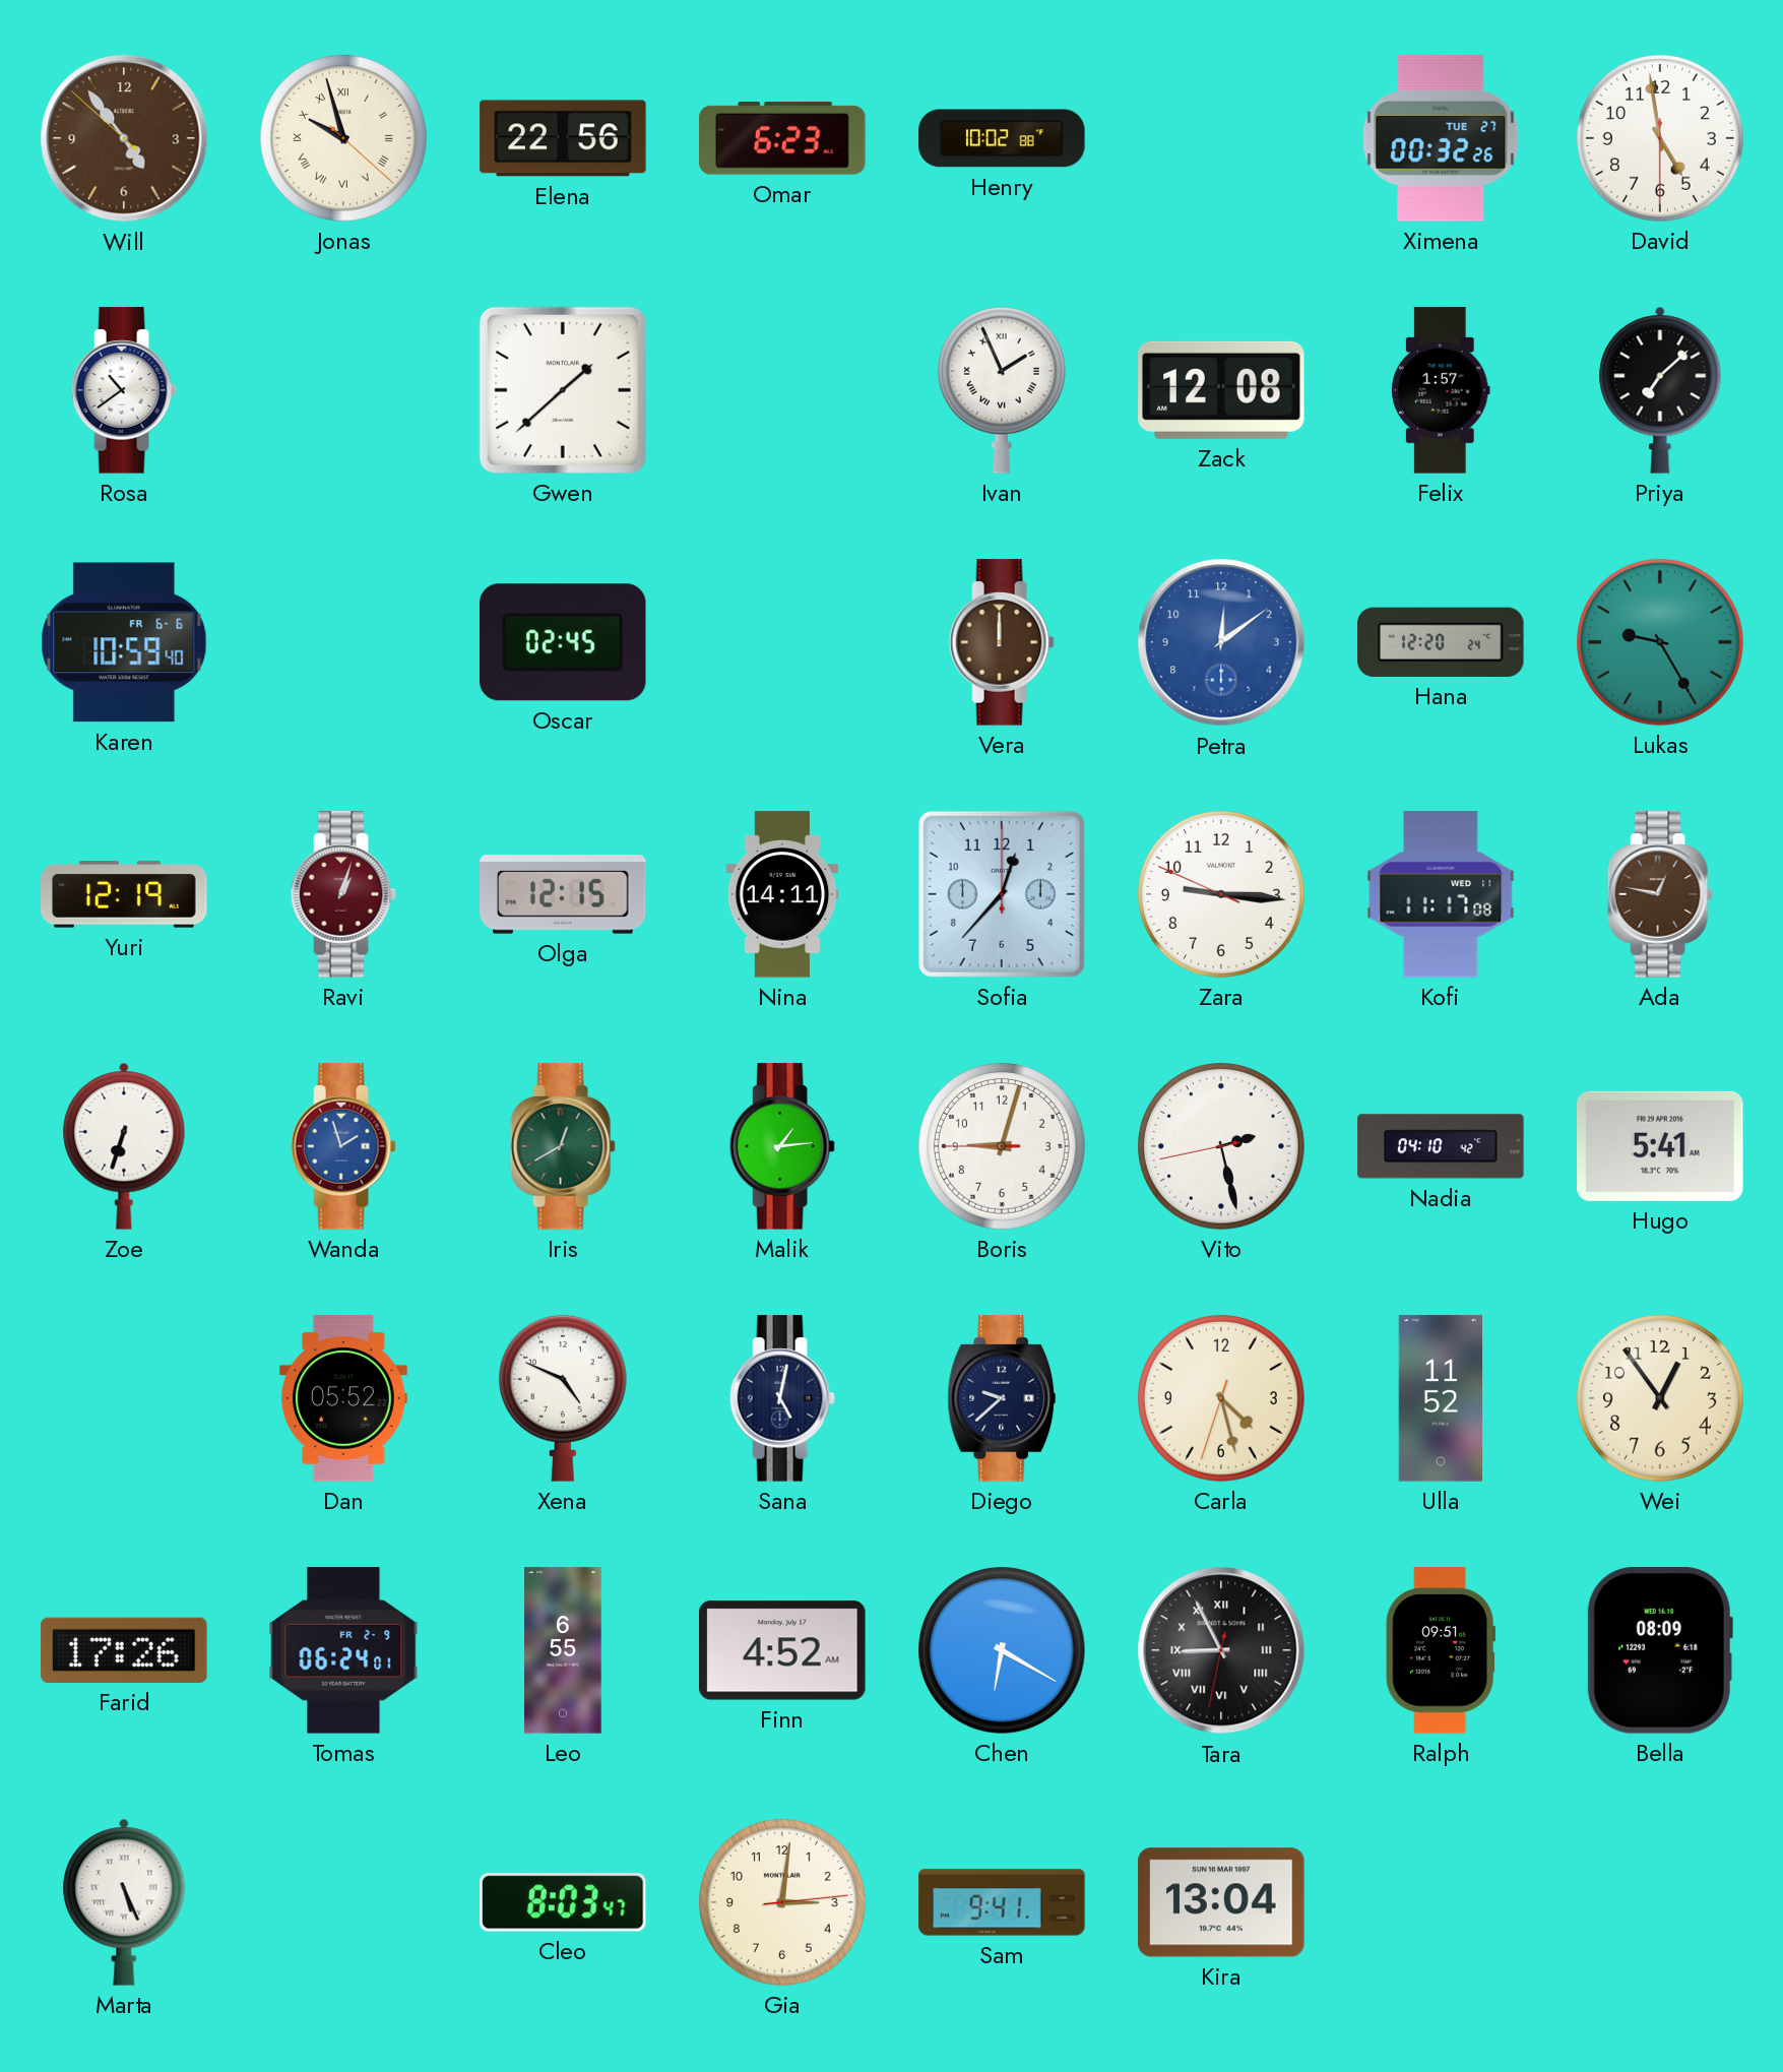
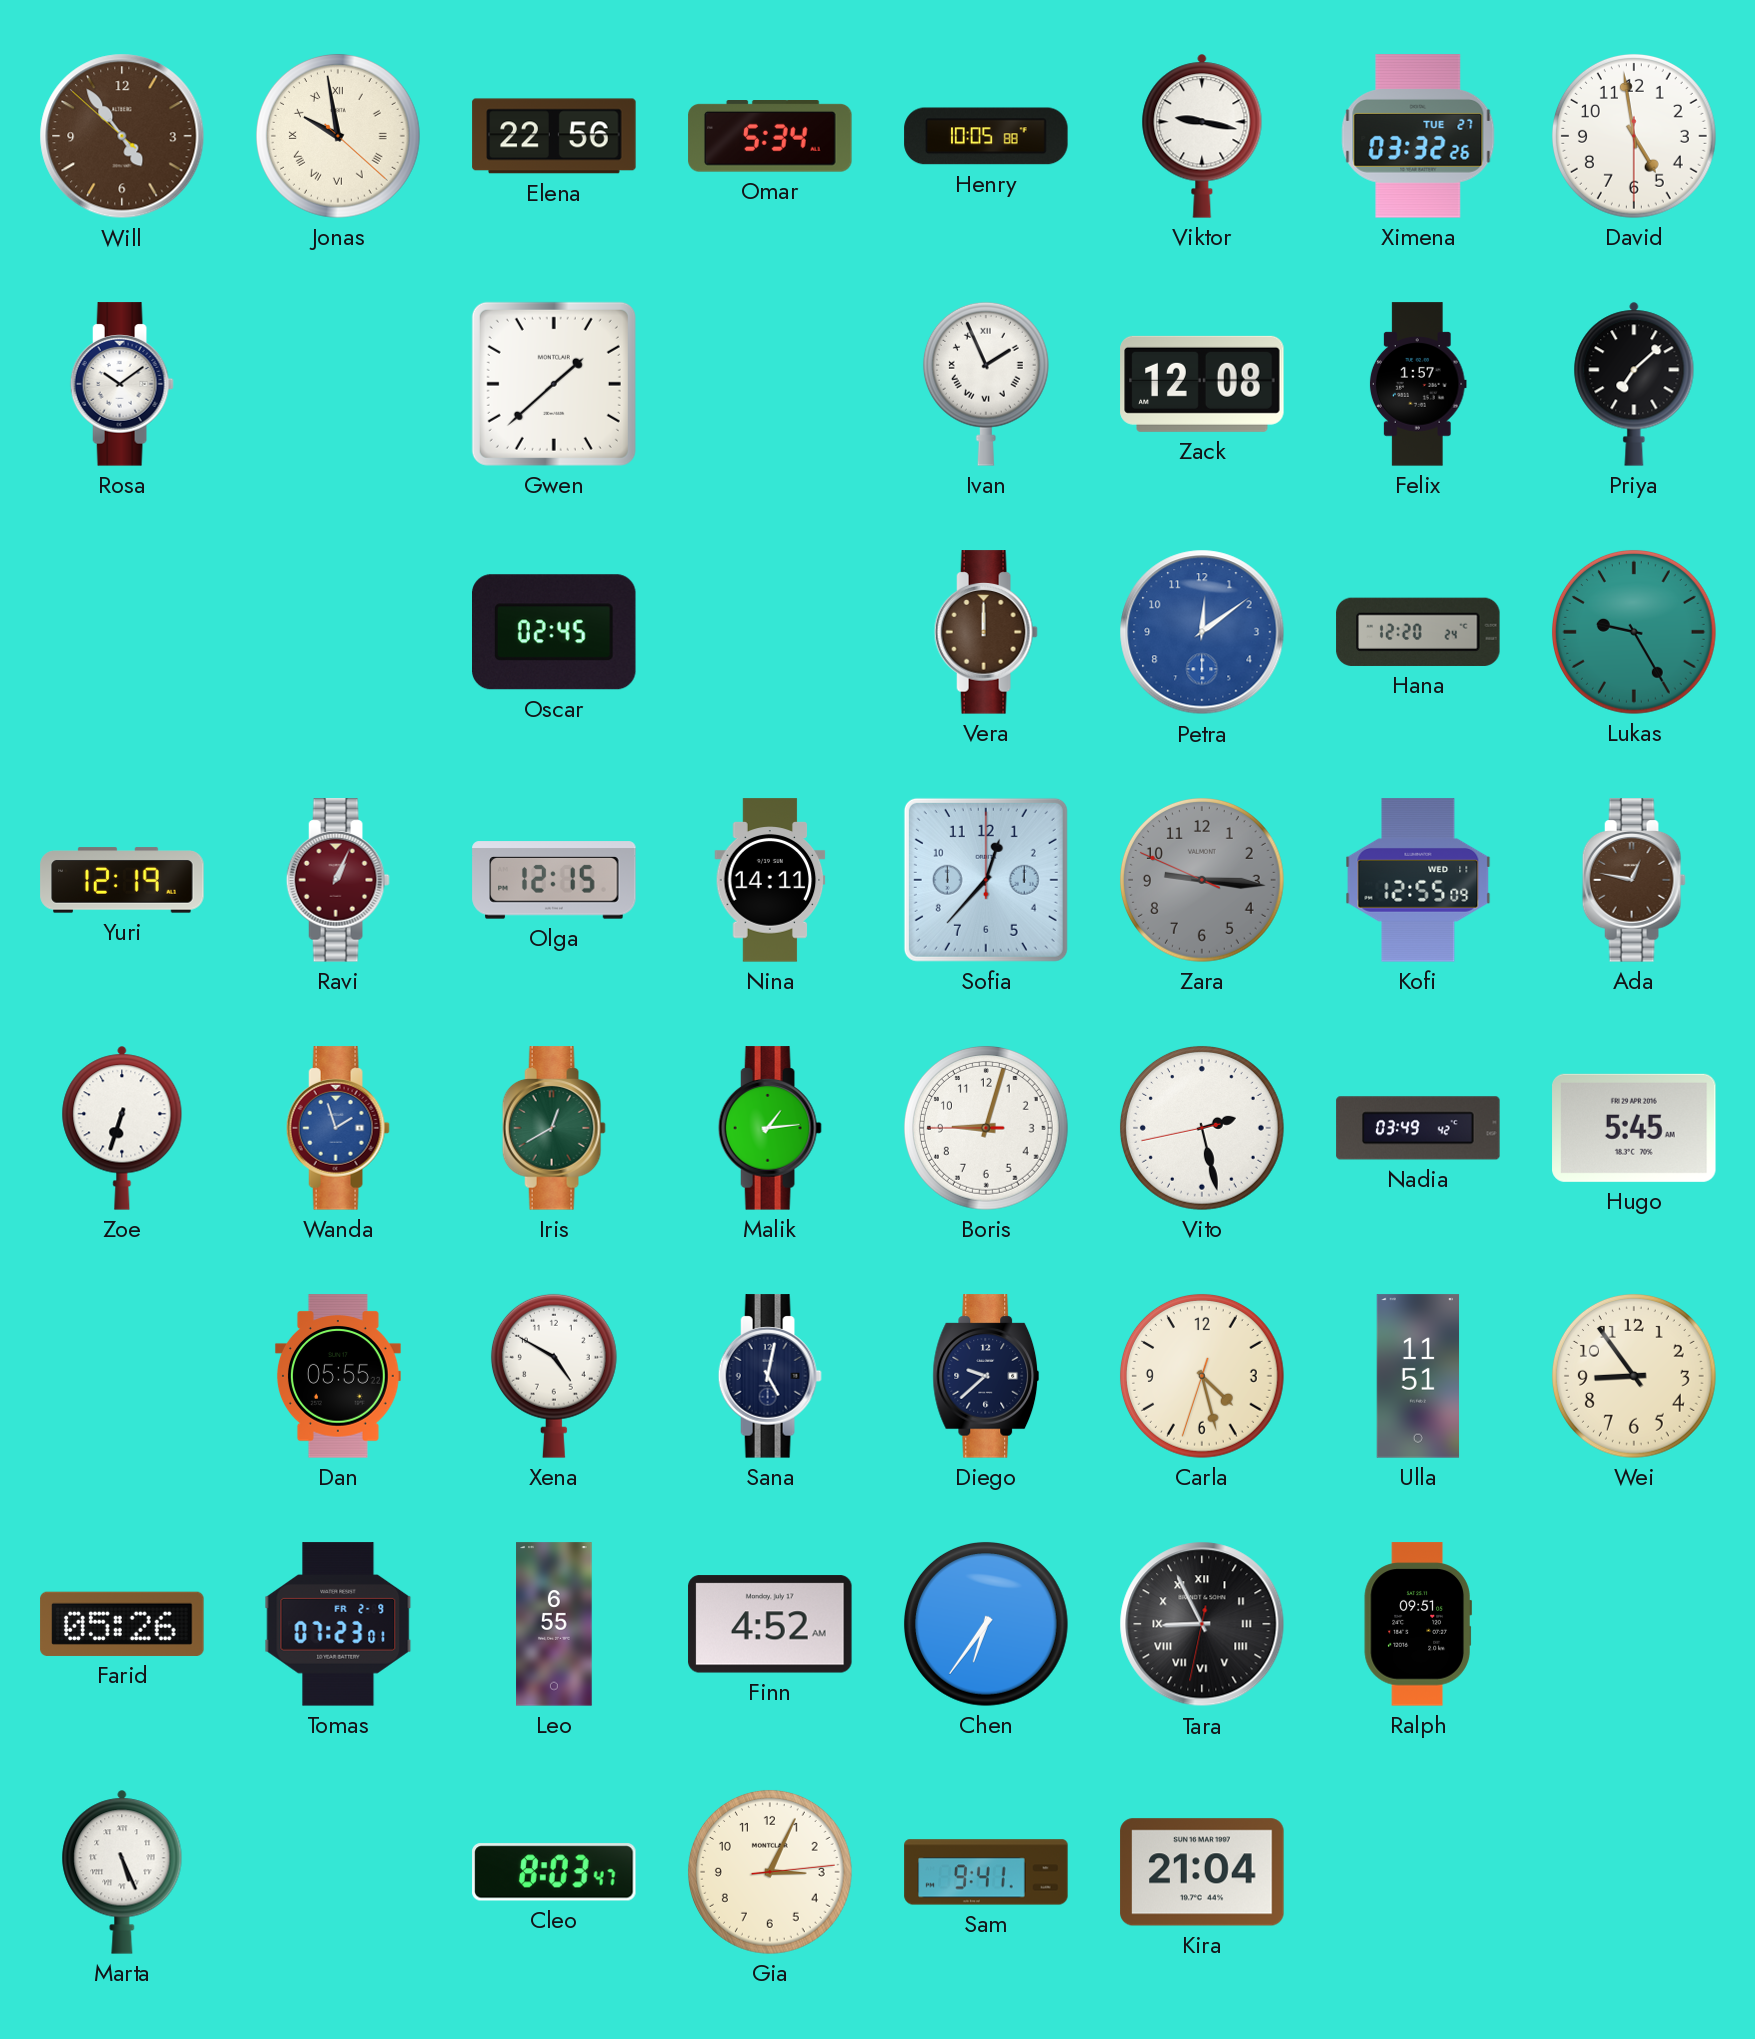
Jonas: 9:57 -> 9:58 (338, 136)
Omar: 6:23 -> 5:34 (770, 137)
Henry: 10:02 -> 10:05 (986, 136)
Viktor: none -> 9:17 (1202, 136)
Ximena: 00:32 -> 03:32 (1418, 136)
Rosa: 10:39 -> 10:09 (122, 384)
Karen: 10:59 -> none (124, 642)
Ravi: 1:03 -> 1:04 (338, 880)
Zara dial: white -> grey (1202, 880)
Kofi: 11:17 -> 12:55 (1418, 880)
Nadia: 04:10 -> 03:49 (1418, 1128)
Hugo: 5:41 -> 5:45 (1634, 1128)
Dan: 05:52 -> 05:55 (338, 1376)
Xena: 4:49 -> 4:50 (554, 1376)
Ulla: 11:52 -> 11:51 (1418, 1376)
Wei: 12:54 -> 8:54 (1634, 1376)
Farid: 17:26 -> 05:26 (122, 1624)
Tomas: 06:24 -> 07:23 (338, 1624)
Chen: 6:20 -> 6:36 (986, 1624)
Bella: 08:09 -> none (1660, 1650)
Gia: 3:01 -> 3:04 (770, 1872)
Kira: 13:04 -> 21:04 (1202, 1872)
